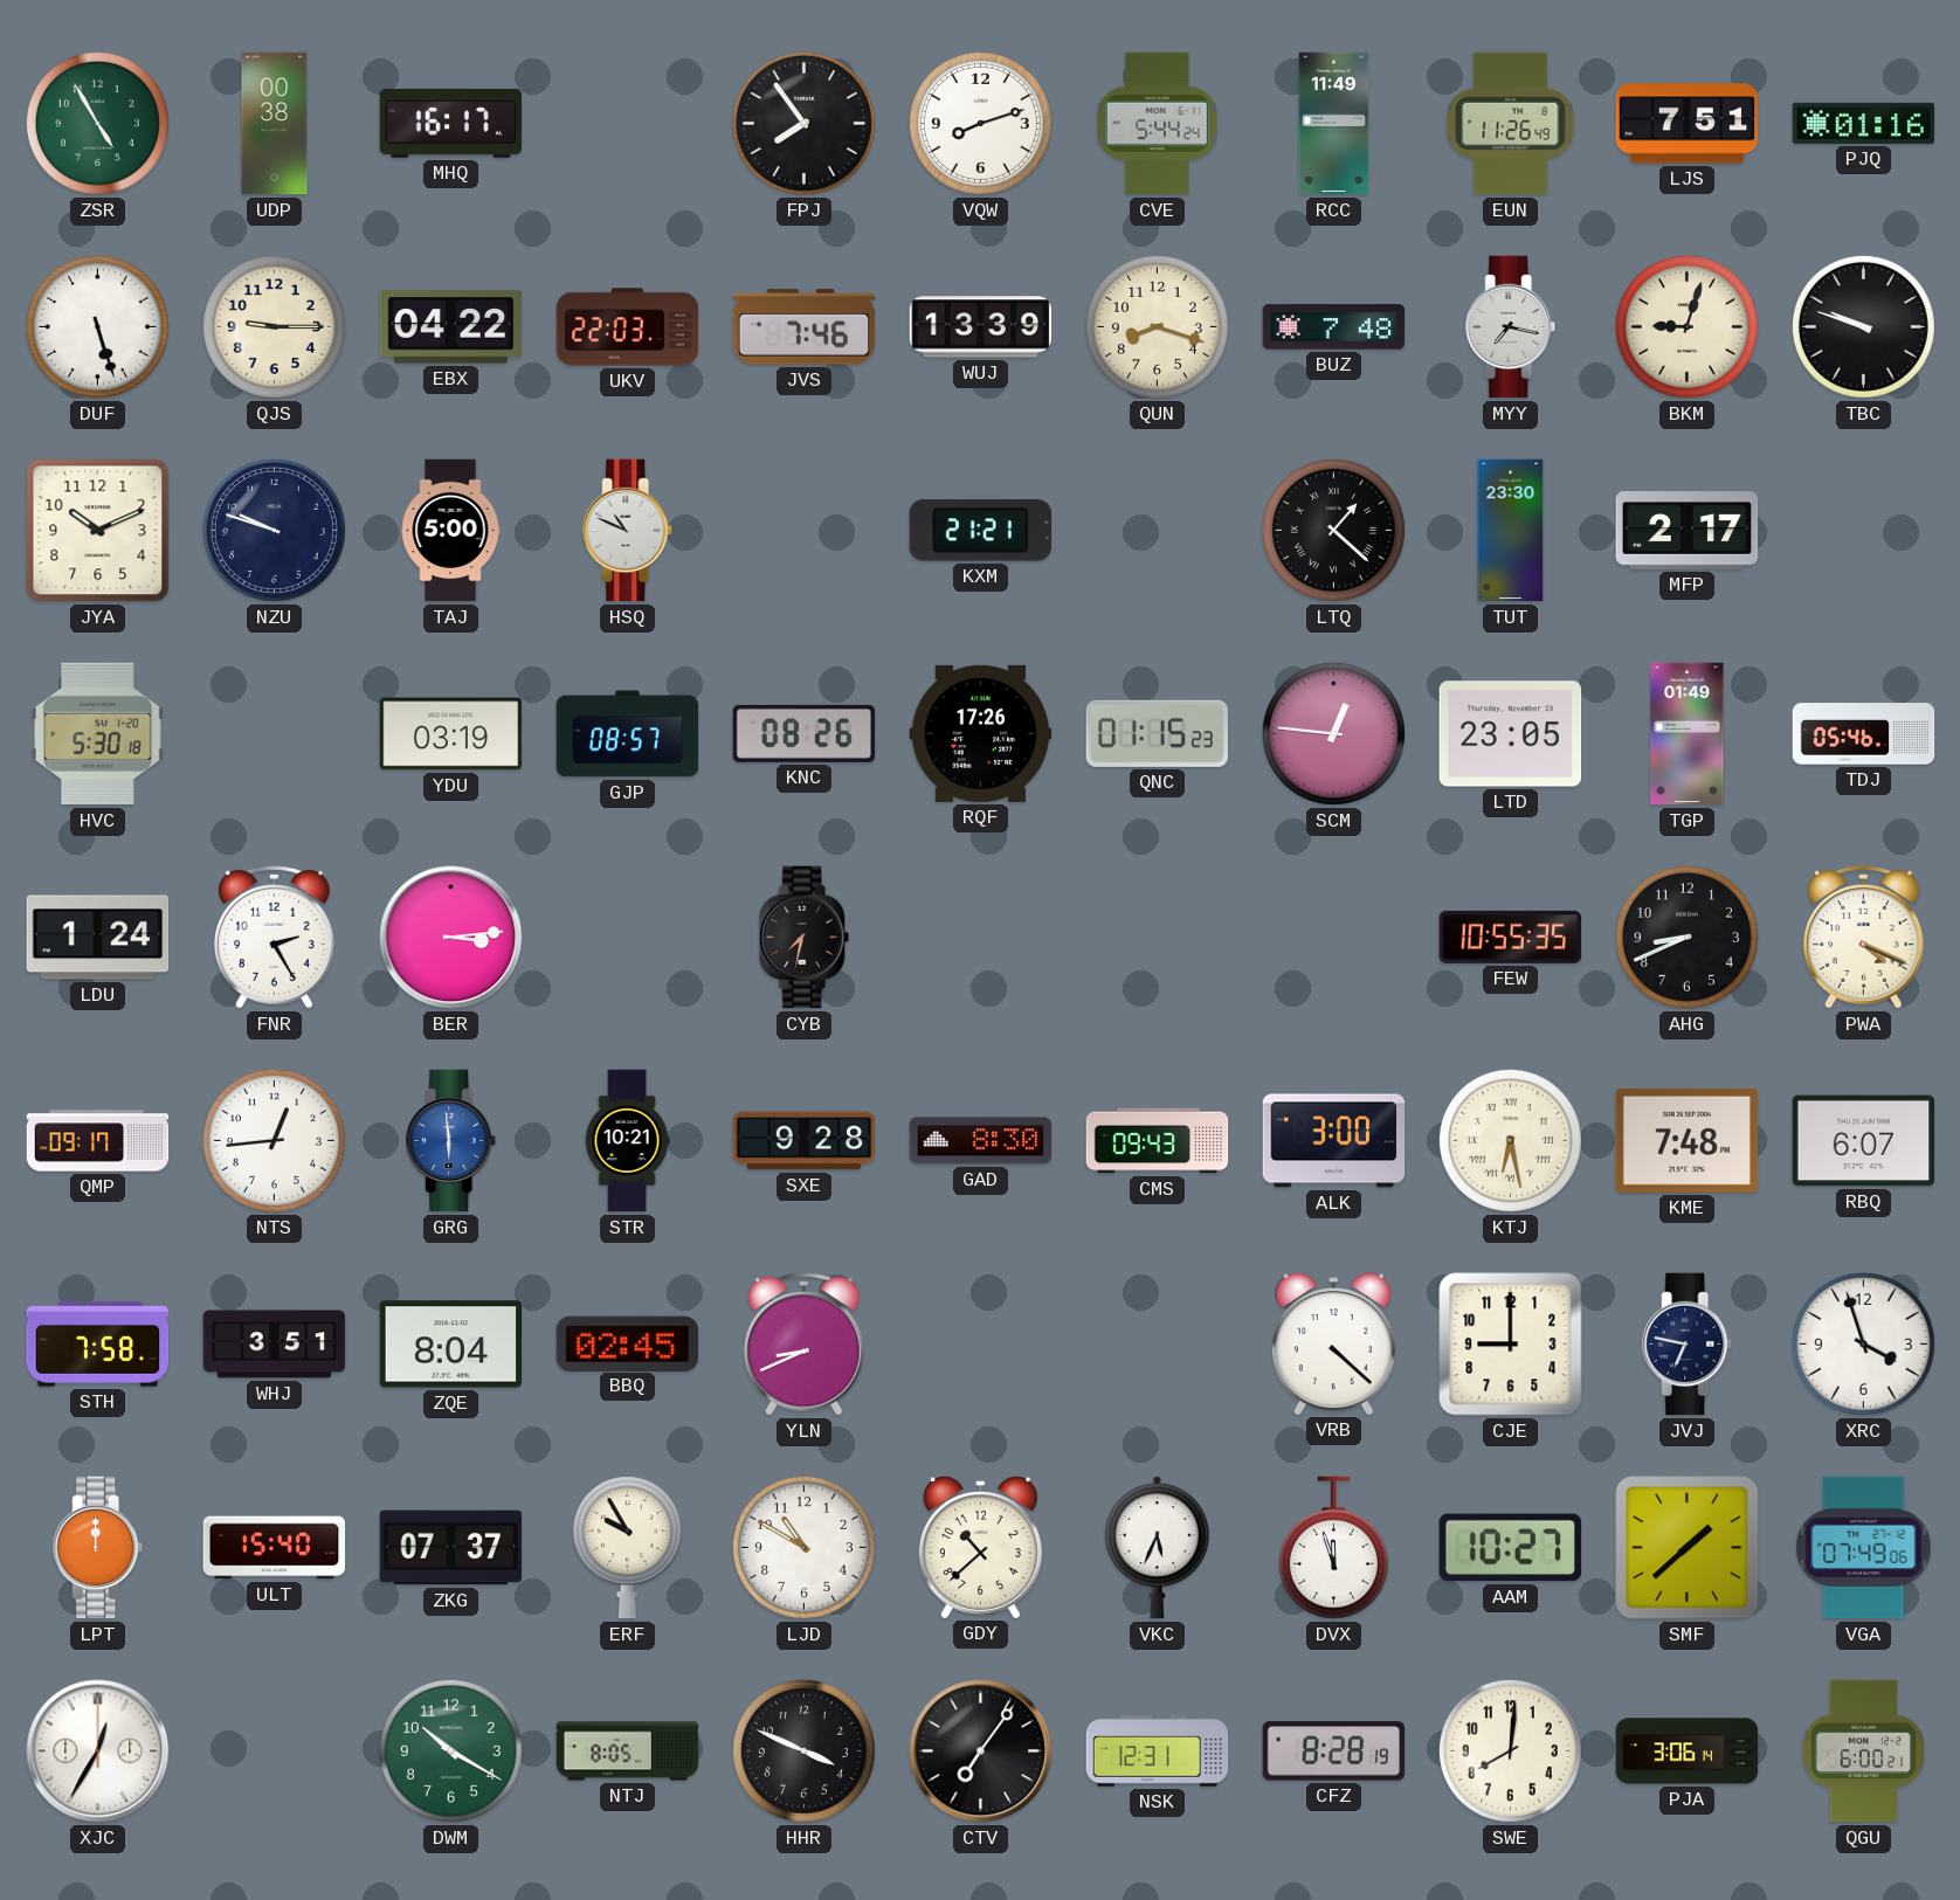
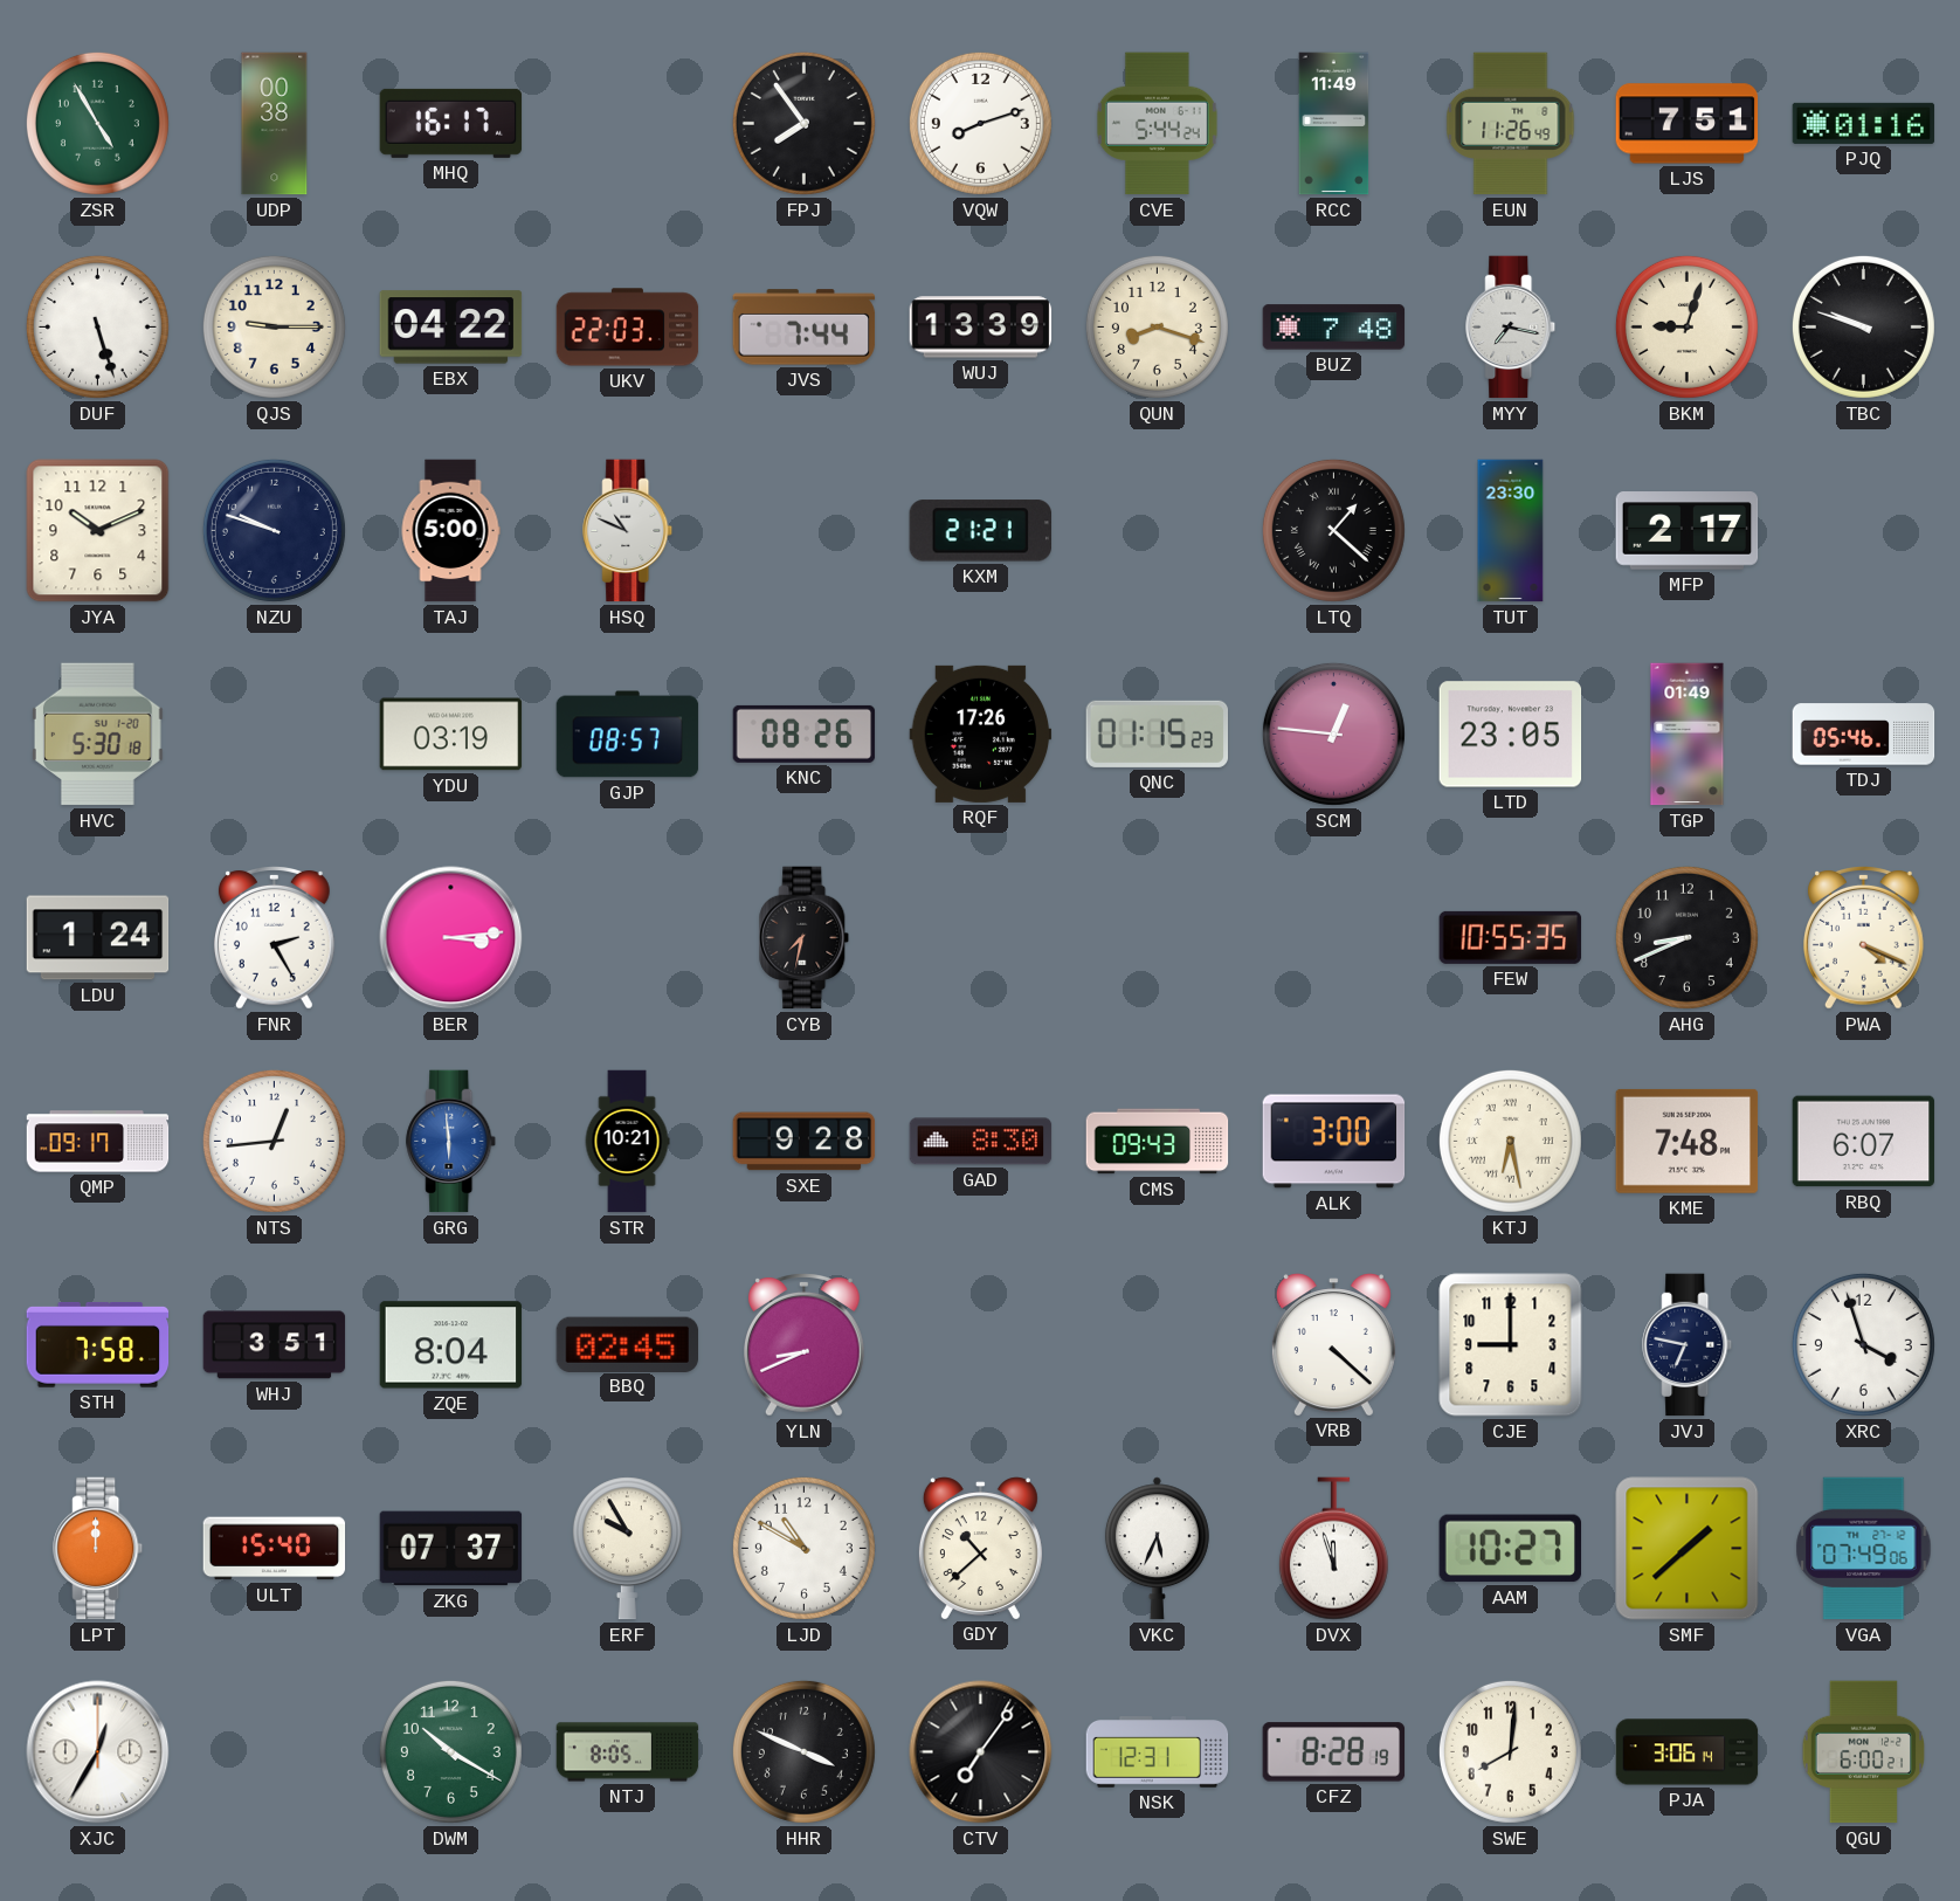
JVS: 7:46 -> 7:44 (805, 328)
